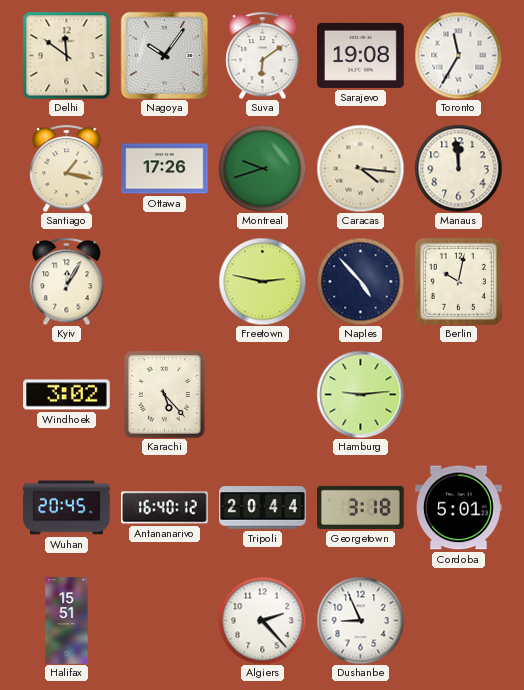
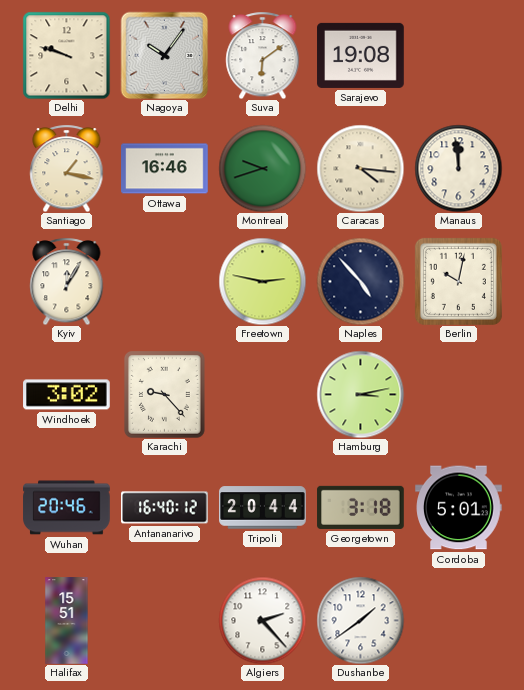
Delhi: 11:51 -> 9:48 (66, 55)
Toronto: 11:35 -> none (458, 55)
Ottawa: 17:26 -> 16:46 (165, 169)
Karachi: 5:23 -> 9:23 (165, 395)
Hamburg: 9:14 -> 3:13 (360, 394)
Wuhan: 20:45 -> 20:46 (67, 508)
Dushanbe: 8:56 -> 1:39 (360, 620)
